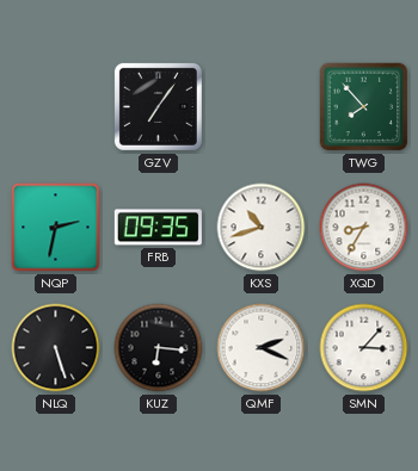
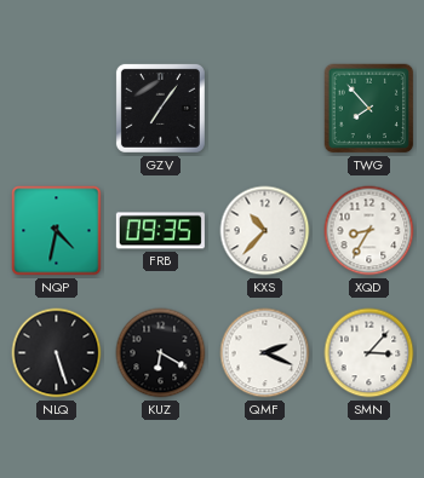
NQP: 2:32 -> 4:32 (57, 231)
KXS: 10:42 -> 10:37 (265, 231)
KUZ: 6:16 -> 6:20 (161, 353)
